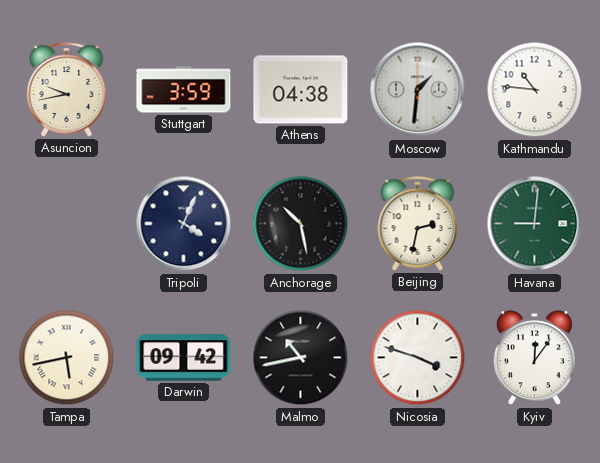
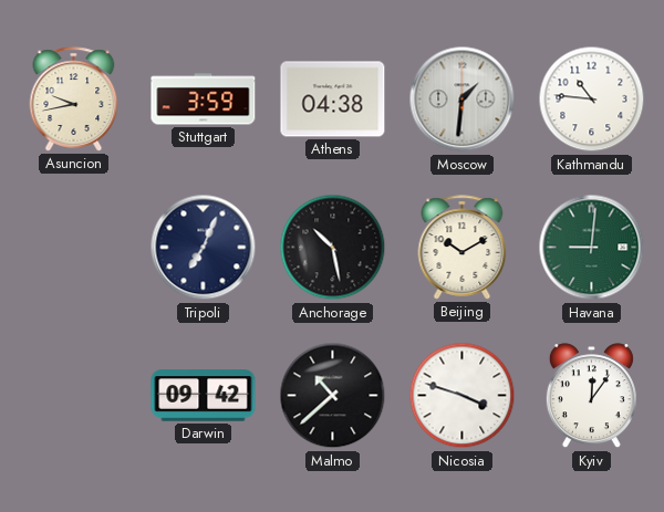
Tripoli: 4:04 -> 7:04 (204, 248)
Beijing: 2:32 -> 10:10 (463, 248)
Tampa: 5:43 -> none (67, 358)
Malmo: 10:43 -> 10:38 (333, 396)
